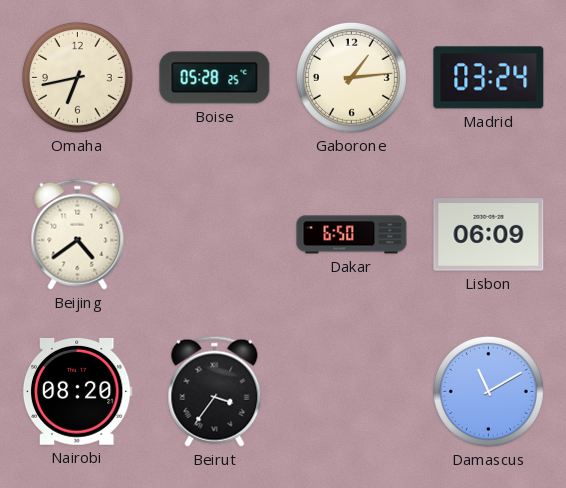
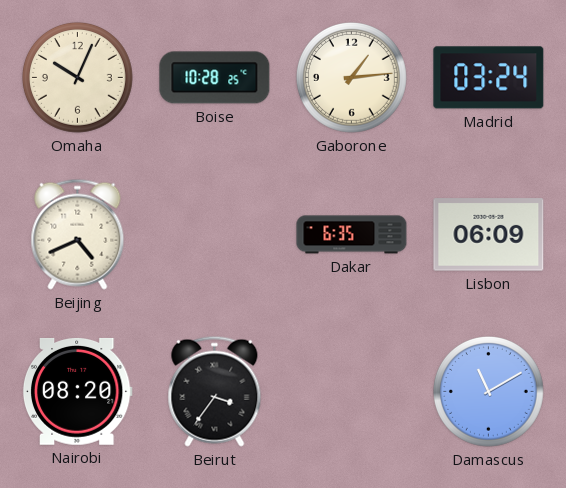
Omaha: 6:43 -> 10:04 (78, 77)
Boise: 05:28 -> 10:28 (215, 78)
Beijing: 4:39 -> 4:41 (78, 234)
Dakar: 6:50 -> 6:35 (352, 235)
